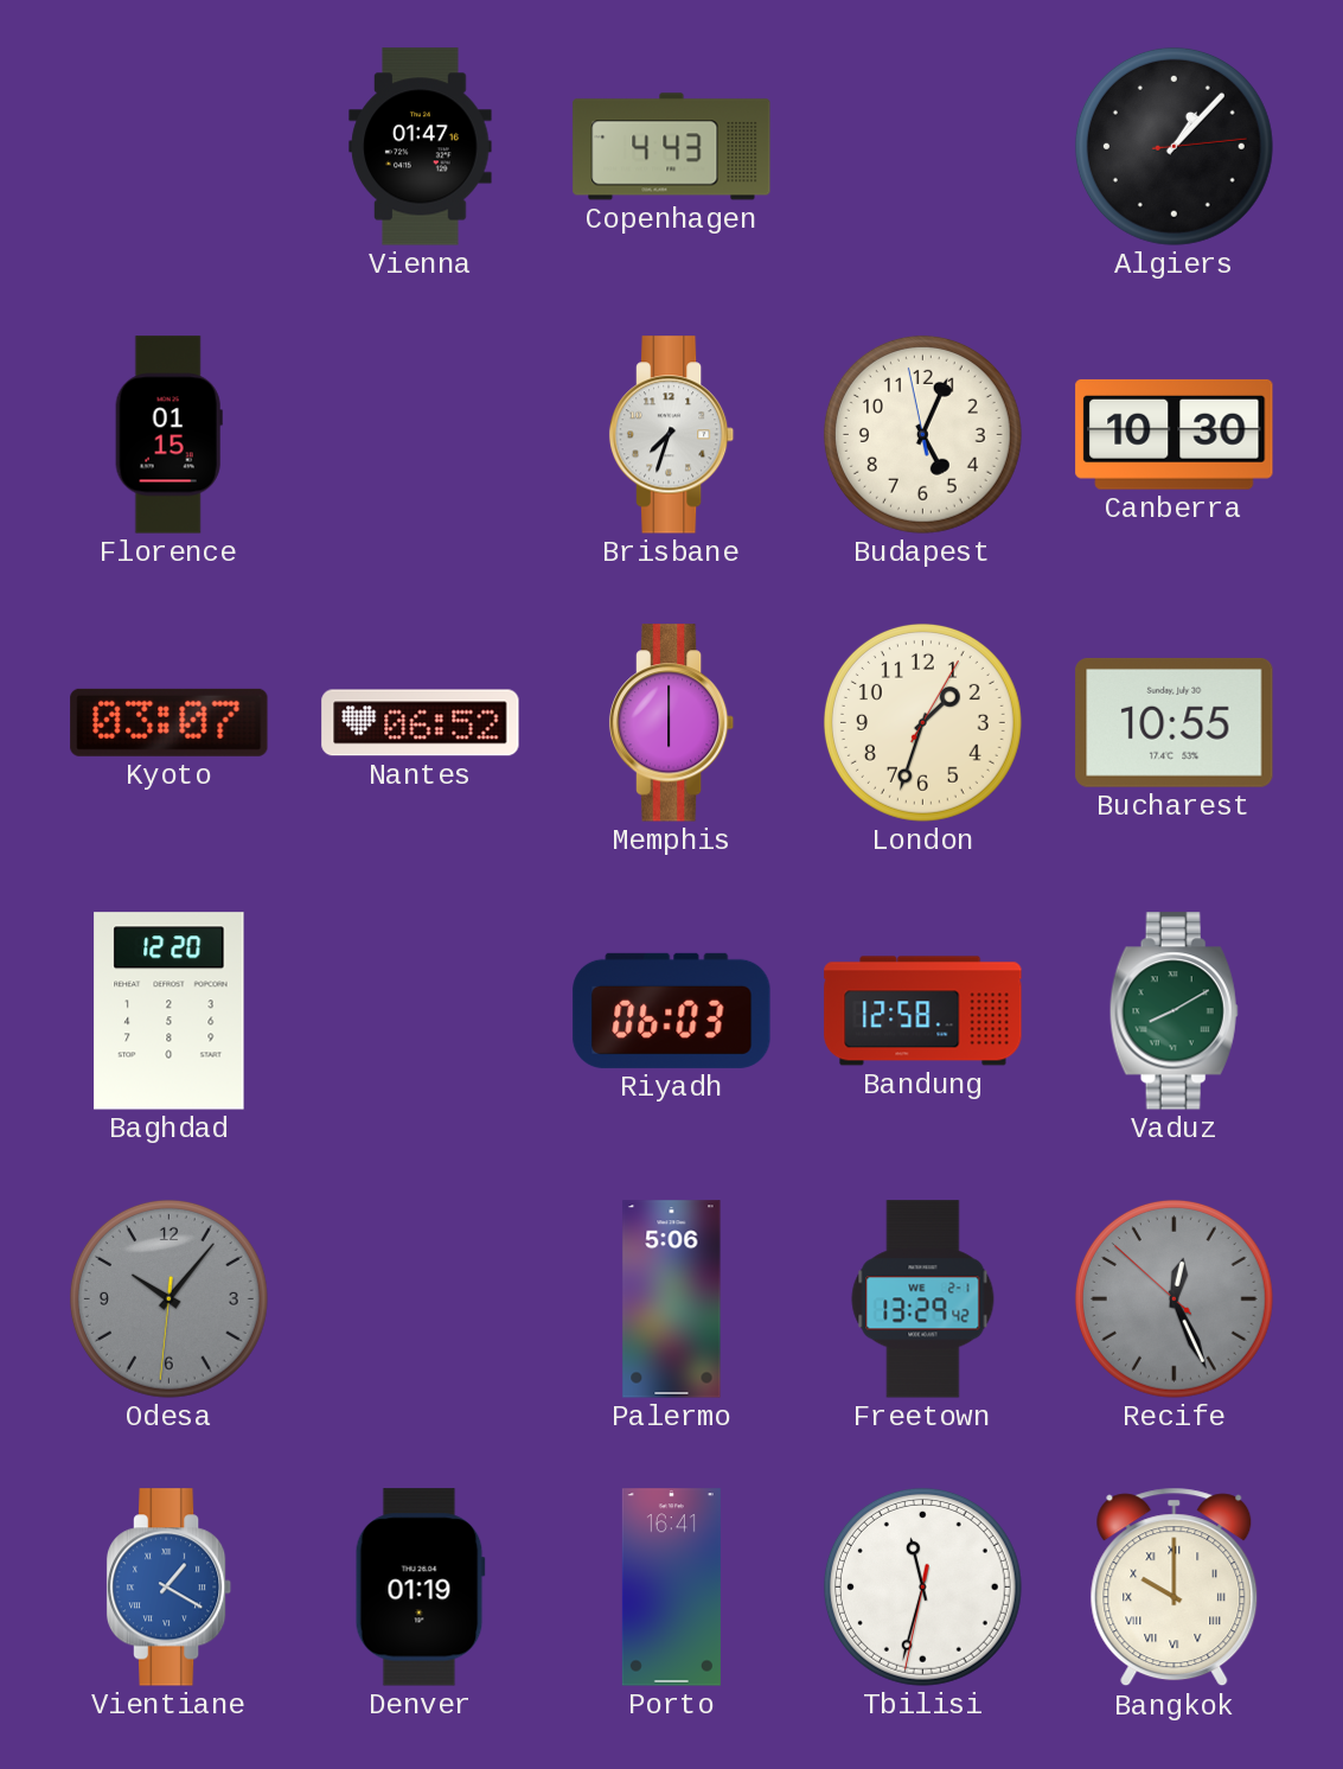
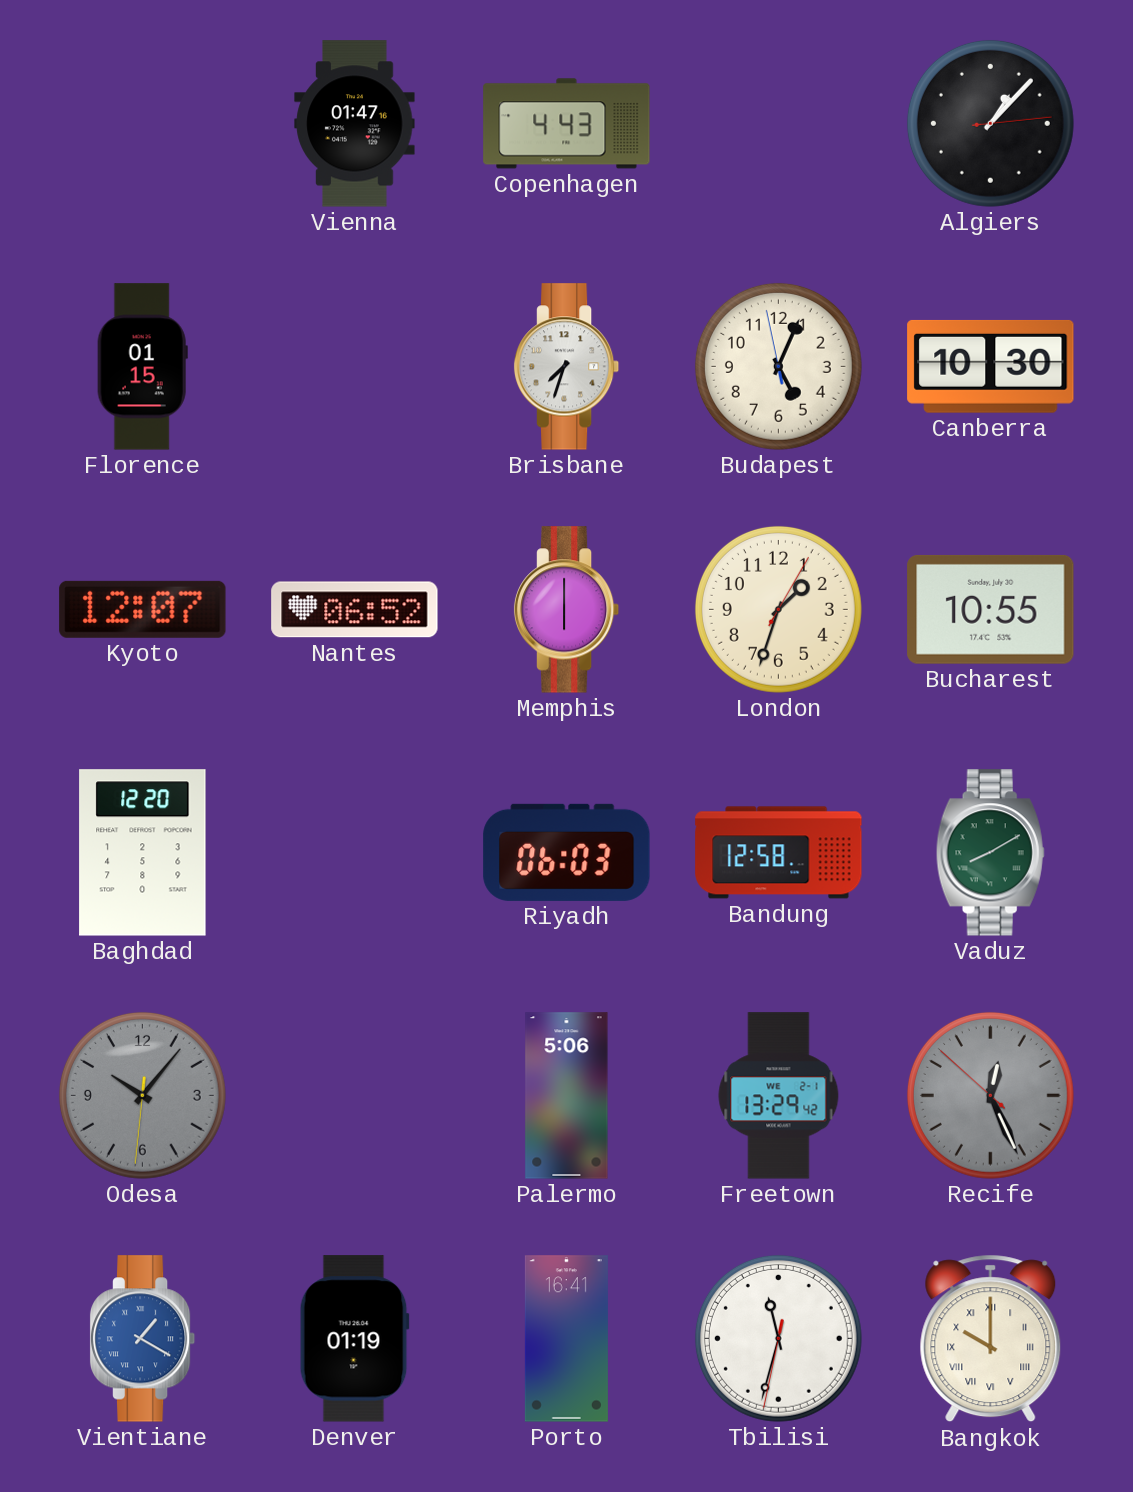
Kyoto: 03:07 -> 12:07 (143, 609)
